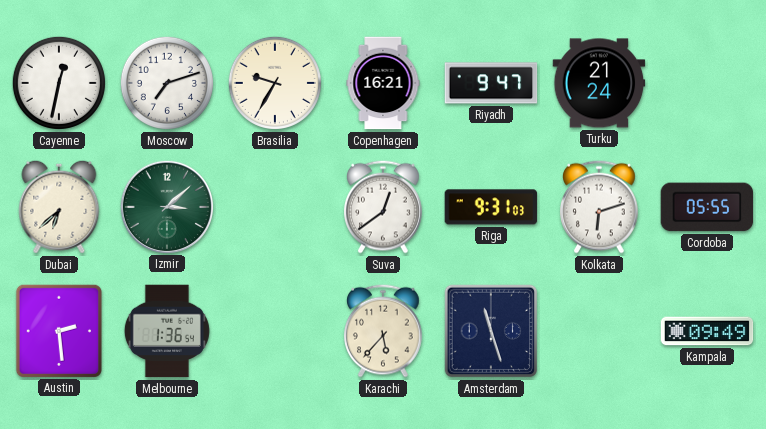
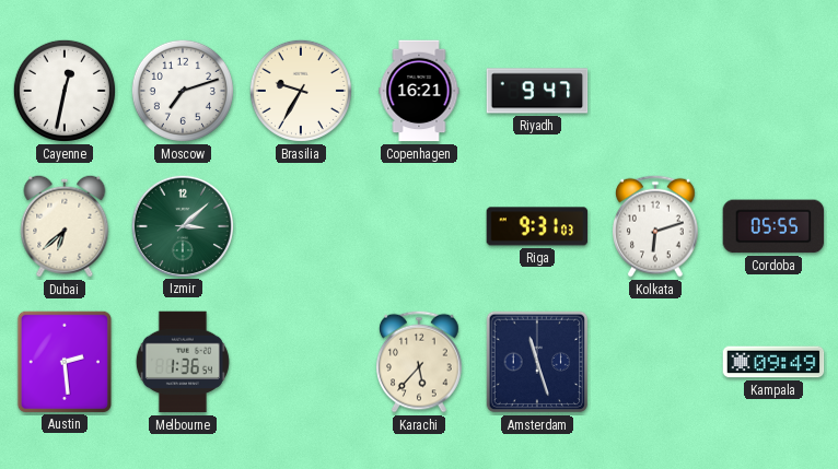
Turku: 21:24 -> none (599, 83)
Suva: 12:39 -> none (384, 207)
